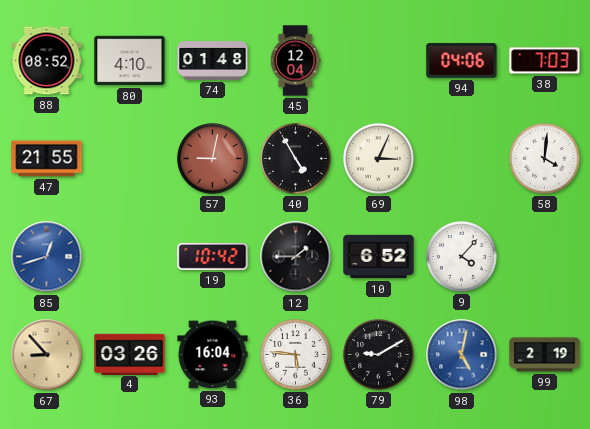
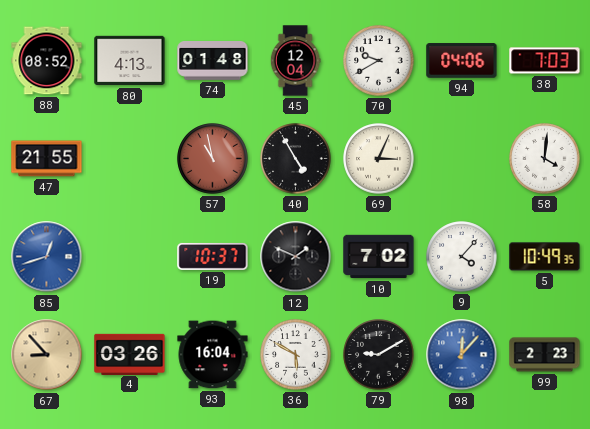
80: 4:10 -> 4:13 (130, 61)
70: none -> 9:40 (379, 61)
57: 9:02 -> 10:58 (213, 159)
19: 10:42 -> 10:37 (213, 256)
12: 1:45 -> 1:49 (296, 257)
10: 6:52 -> 7:02 (379, 257)
5: none -> 10:49 (545, 257)
36: 5:46 -> 5:50 (296, 355)
98: 5:02 -> 12:07 (462, 355)
99: 2:19 -> 2:23 (545, 355)
